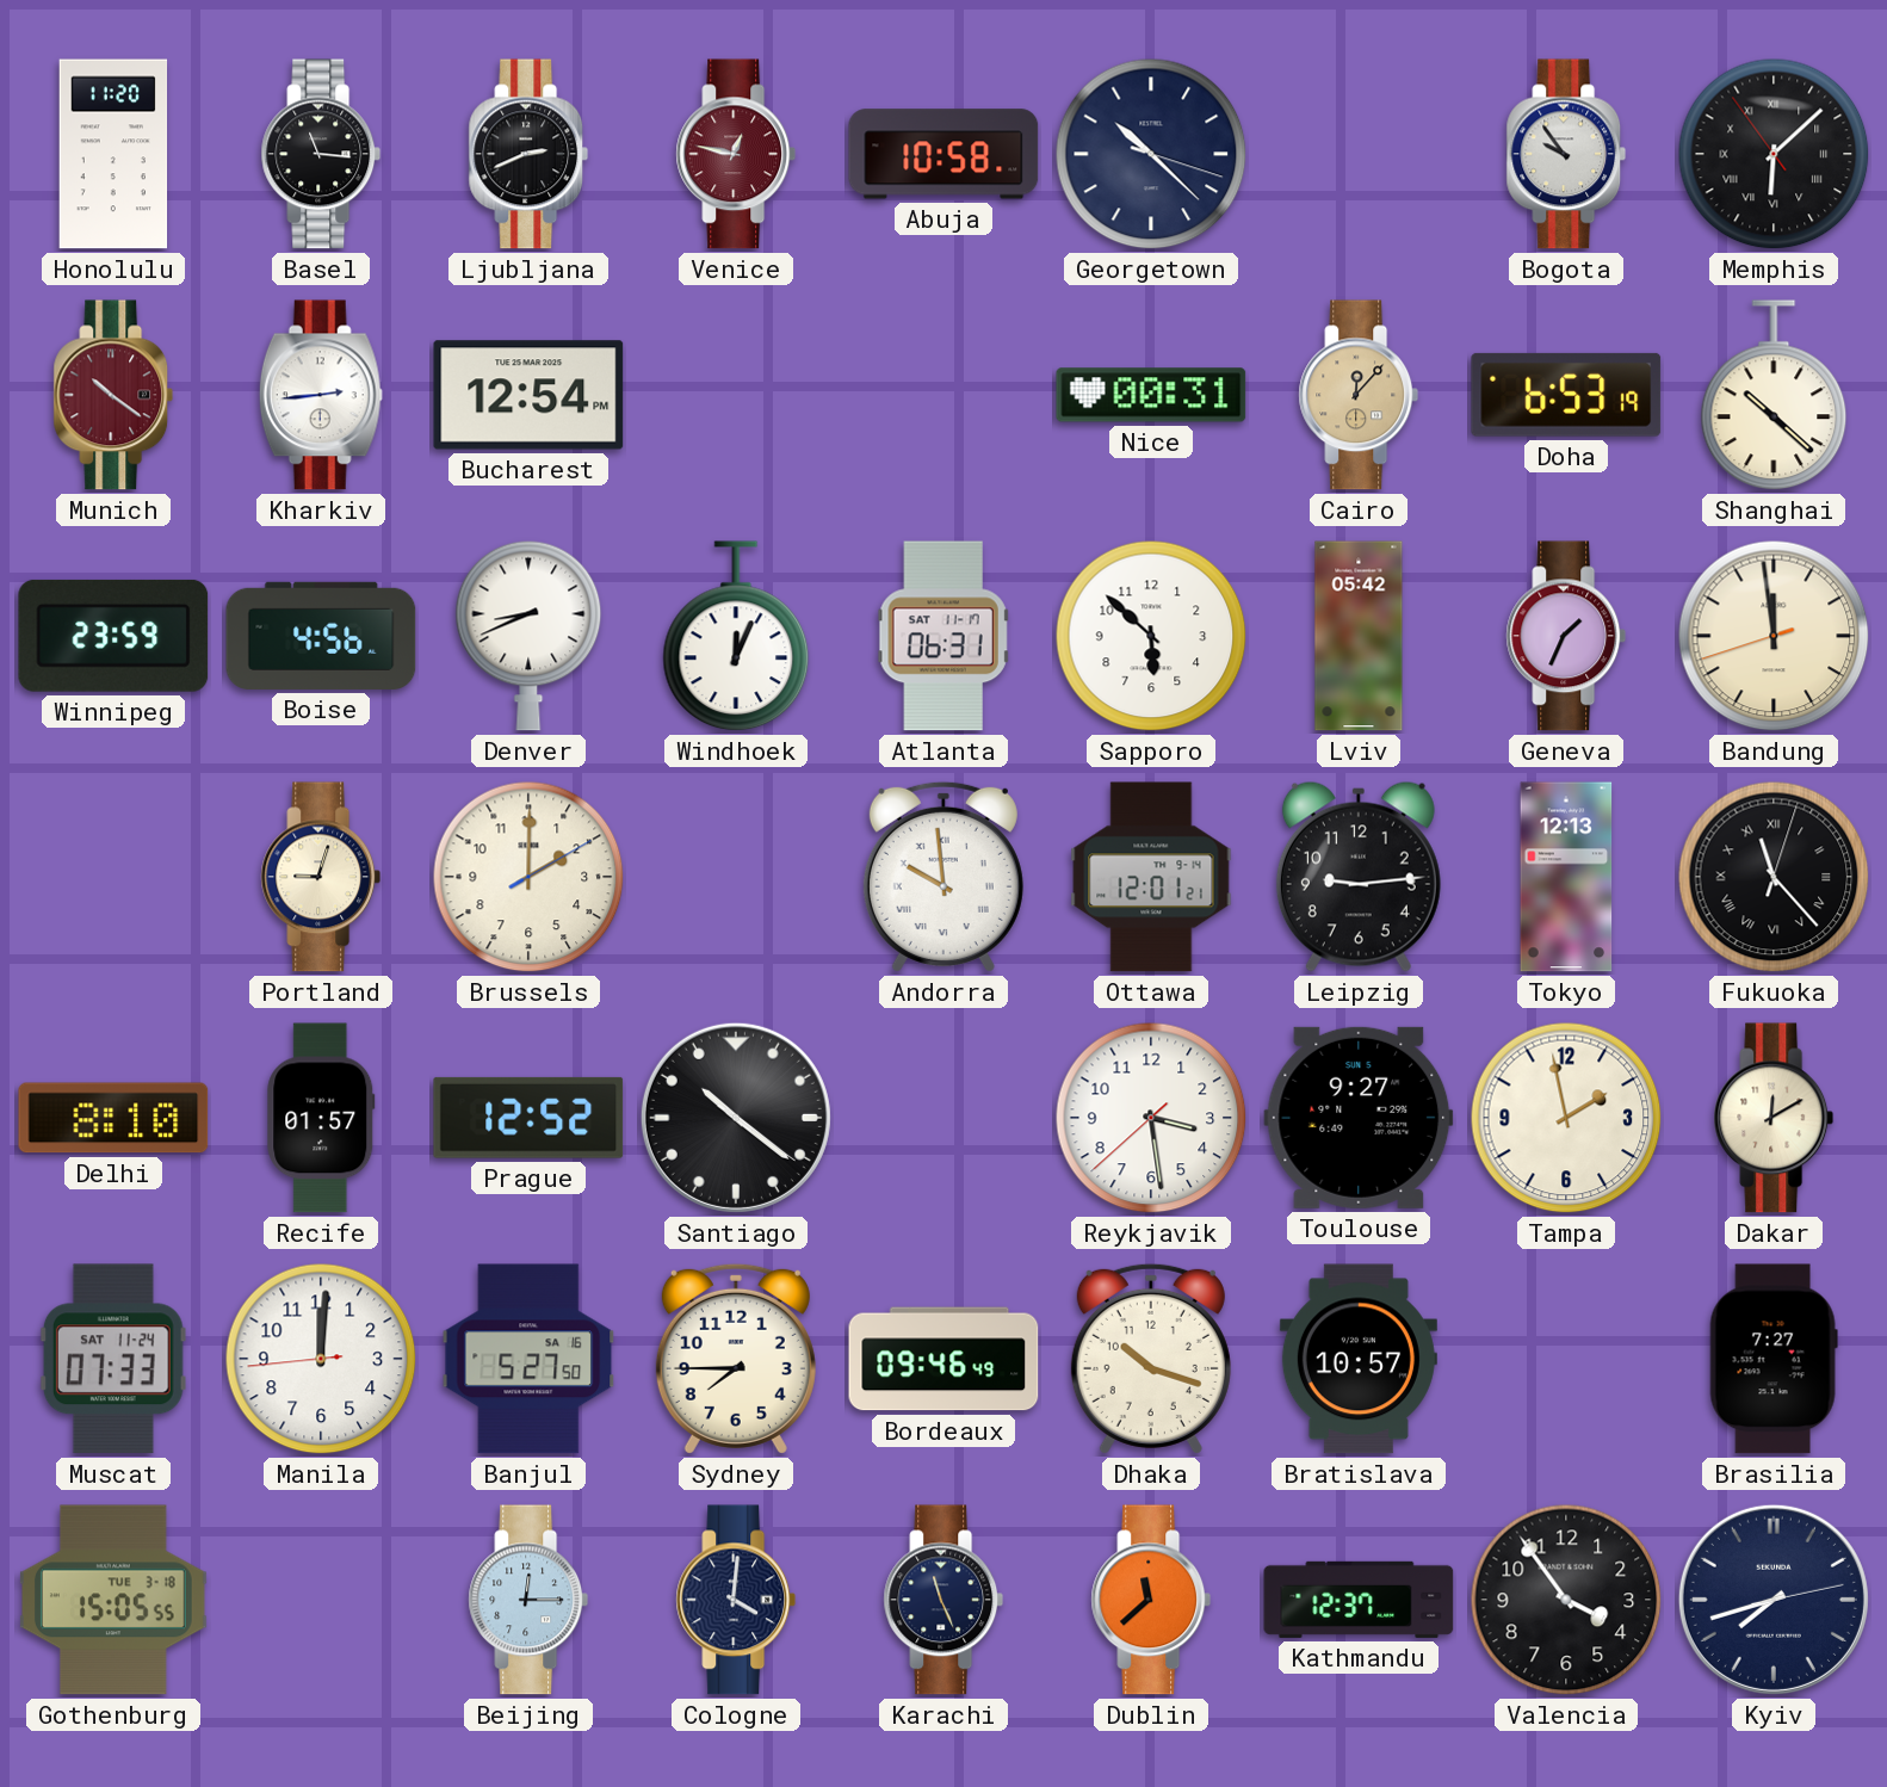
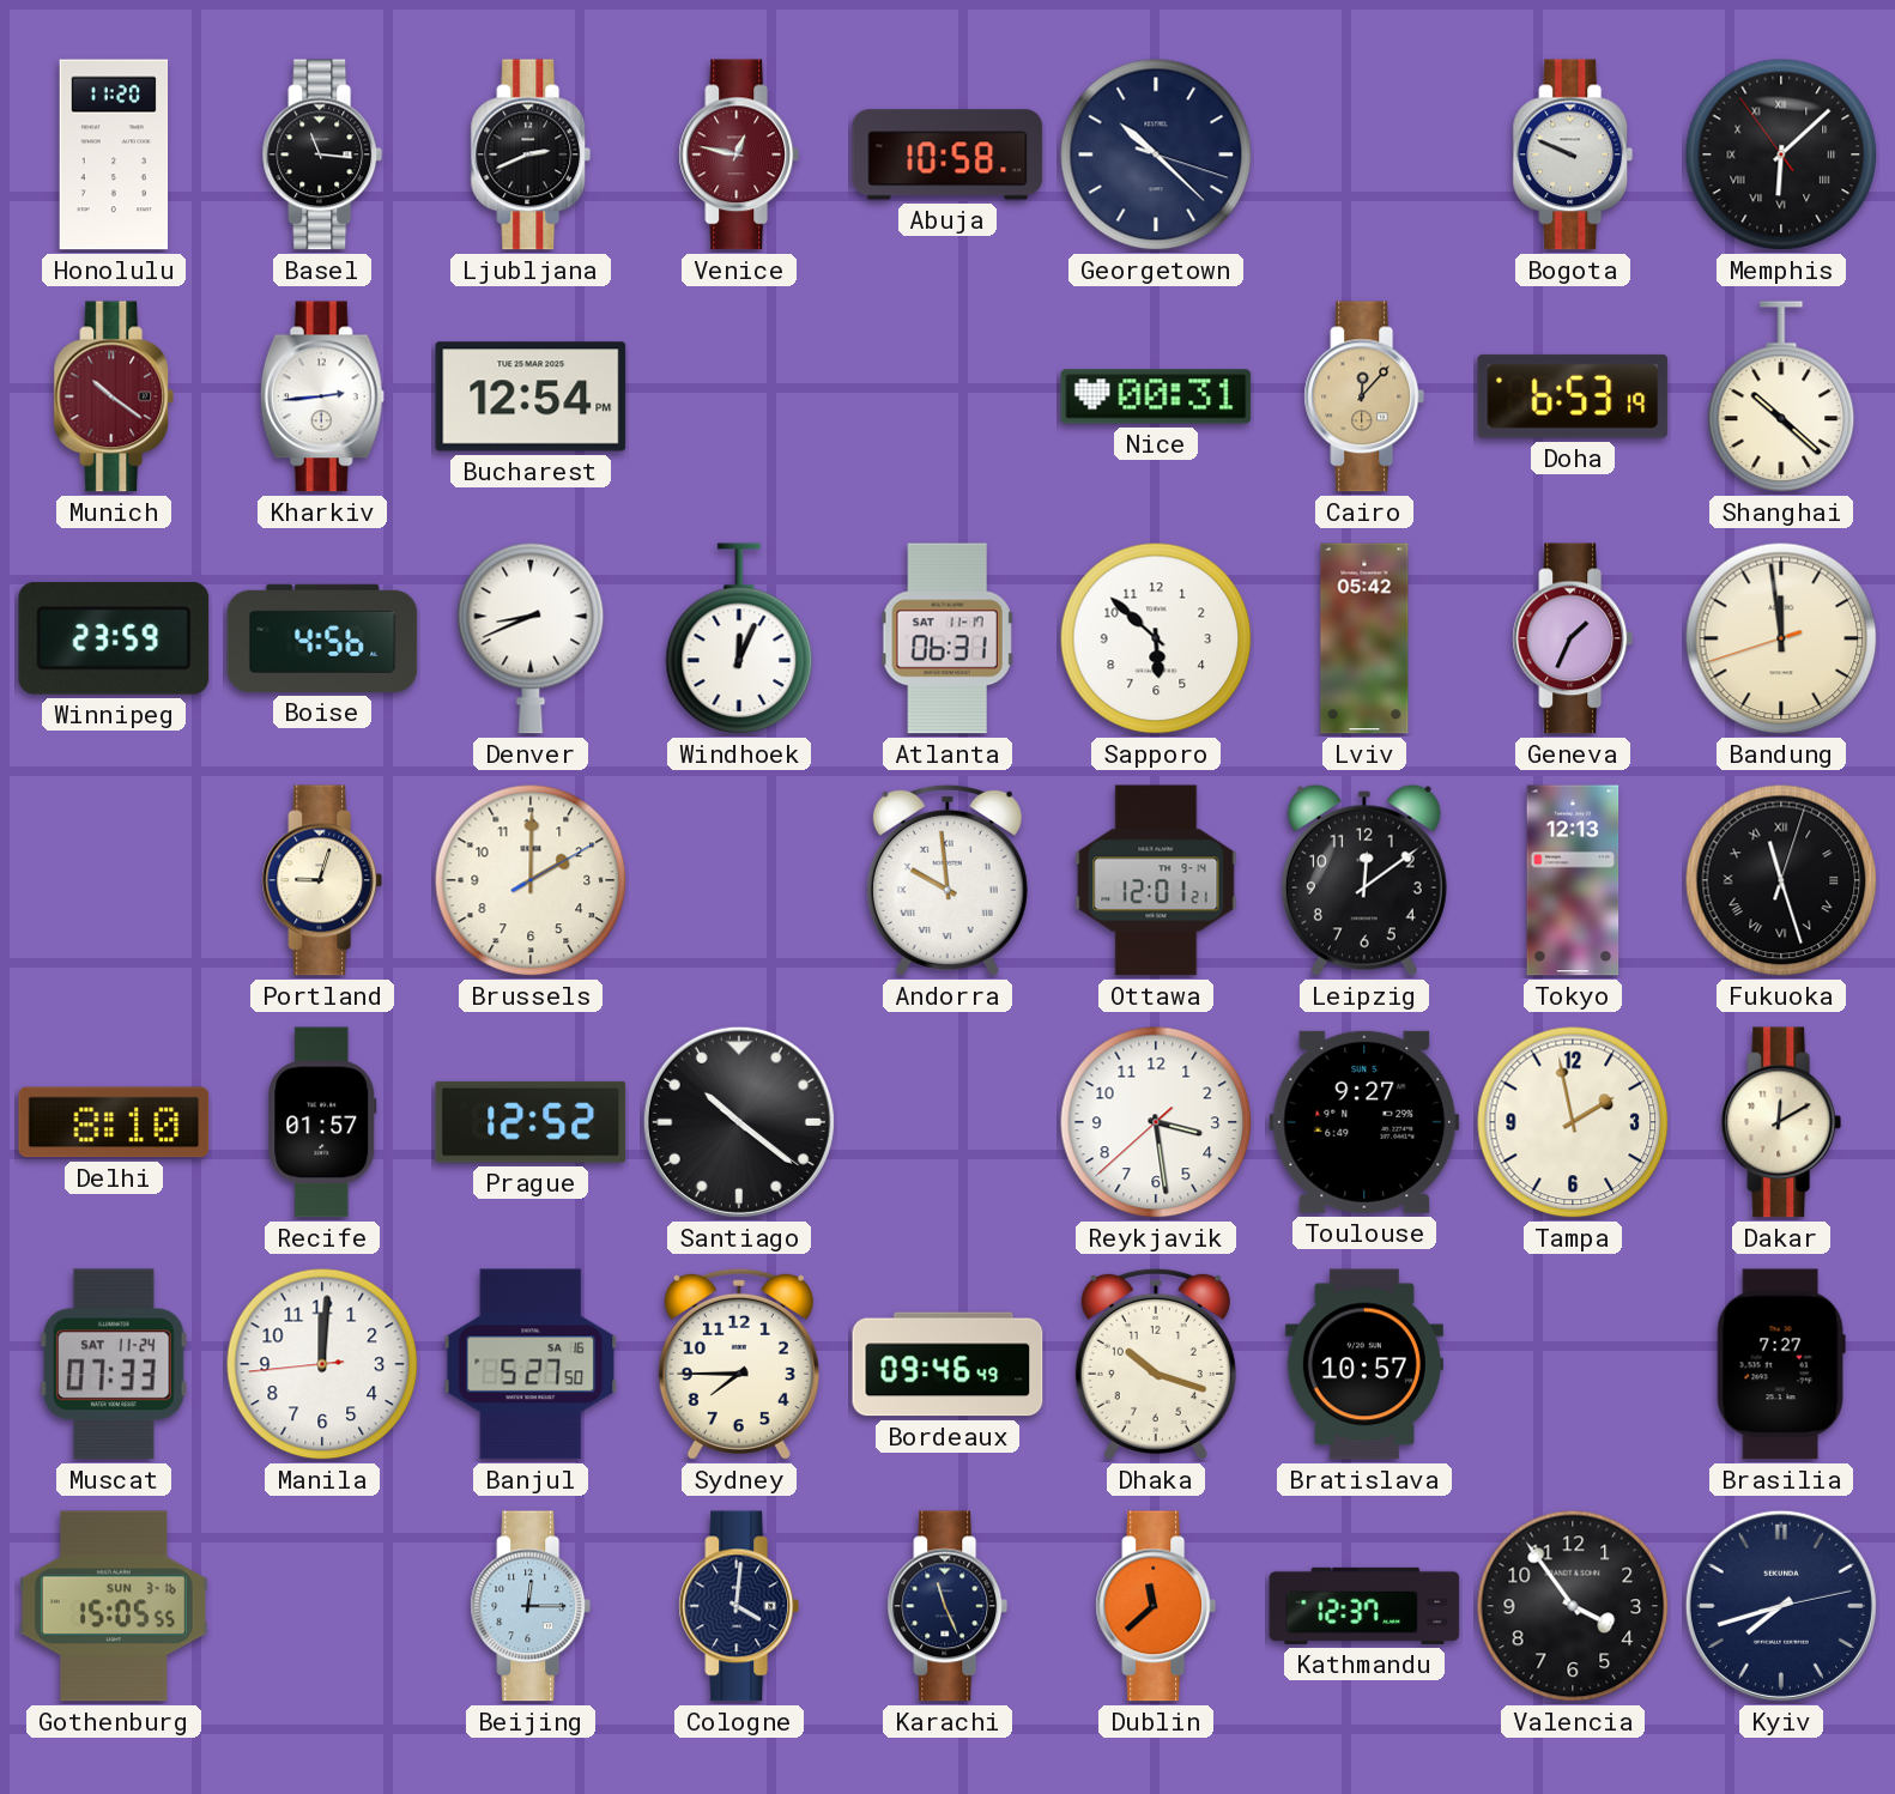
Bogota: 9:54 -> 9:49 (1573, 154)
Leipzig: 9:14 -> 12:09 (1364, 880)
Fukuoka: 11:23 -> 11:27 (1781, 880)
Gothenburg date: TUE 3-18 -> SUN 3-16 (114, 1606)
